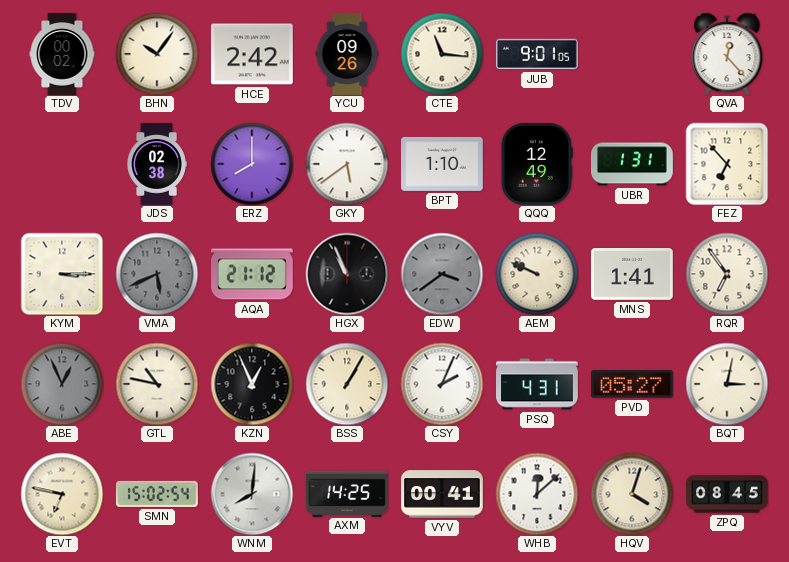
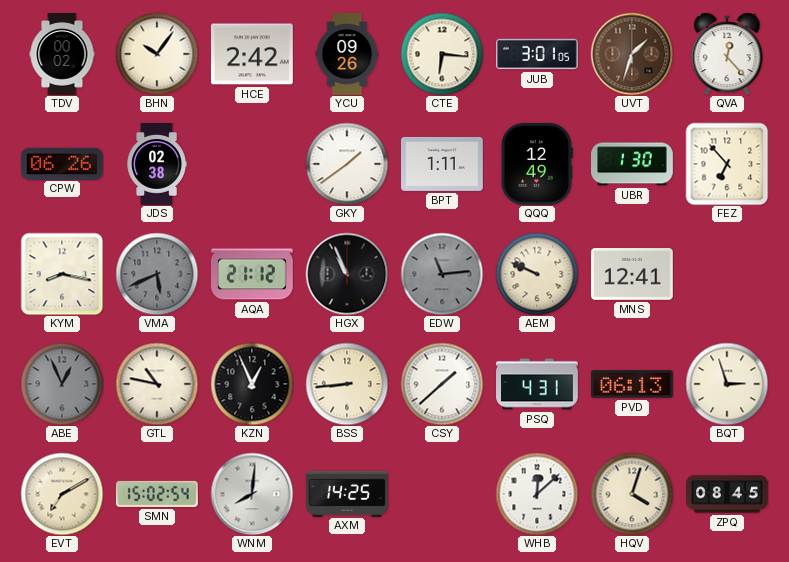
CTE: 11:16 -> 6:16 (442, 54)
JUB: 9:01 -> 3:01 (538, 54)
UVT: none -> 1:33 (632, 54)
CPW: none -> 06:26 (62, 163)
ERZ: 8:00 -> none (252, 164)
GKY: 5:39 -> 1:39 (347, 164)
BPT: 1:10 -> 1:11 (443, 164)
UBR: 1:31 -> 1:30 (633, 164)
KYM: 3:15 -> 8:17 (62, 274)
EDW: 3:39 -> 11:14 (442, 274)
MNS: 1:41 -> 12:41 (633, 275)
RQR: 6:54 -> none (727, 274)
BSS: 1:05 -> 8:44 (347, 384)
CSY: 2:04 -> 1:38 (442, 384)
PVD: 05:27 -> 06:13 (632, 384)
BQT: 3:02 -> 2:57 (727, 384)
EVT: 6:47 -> 7:10 (62, 494)
VYV: 00:41 -> none (443, 494)
